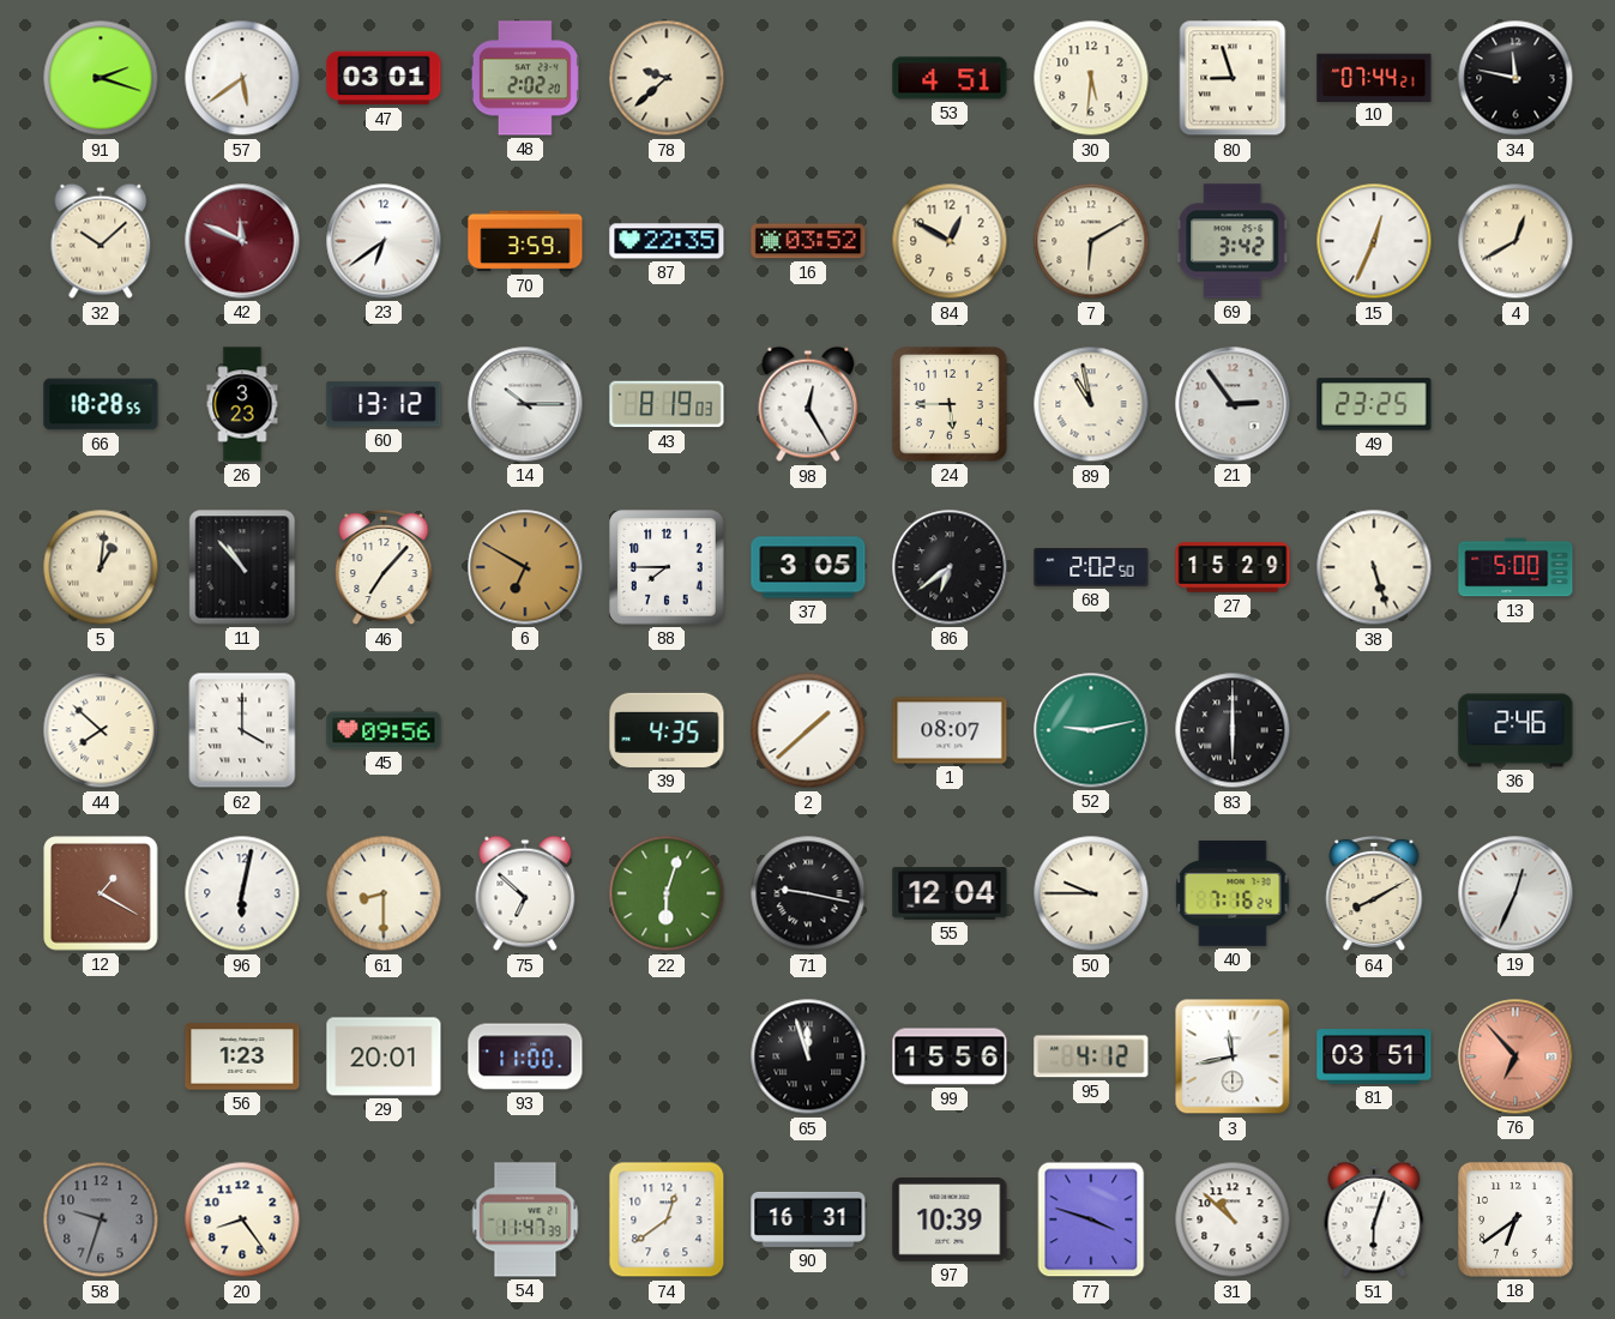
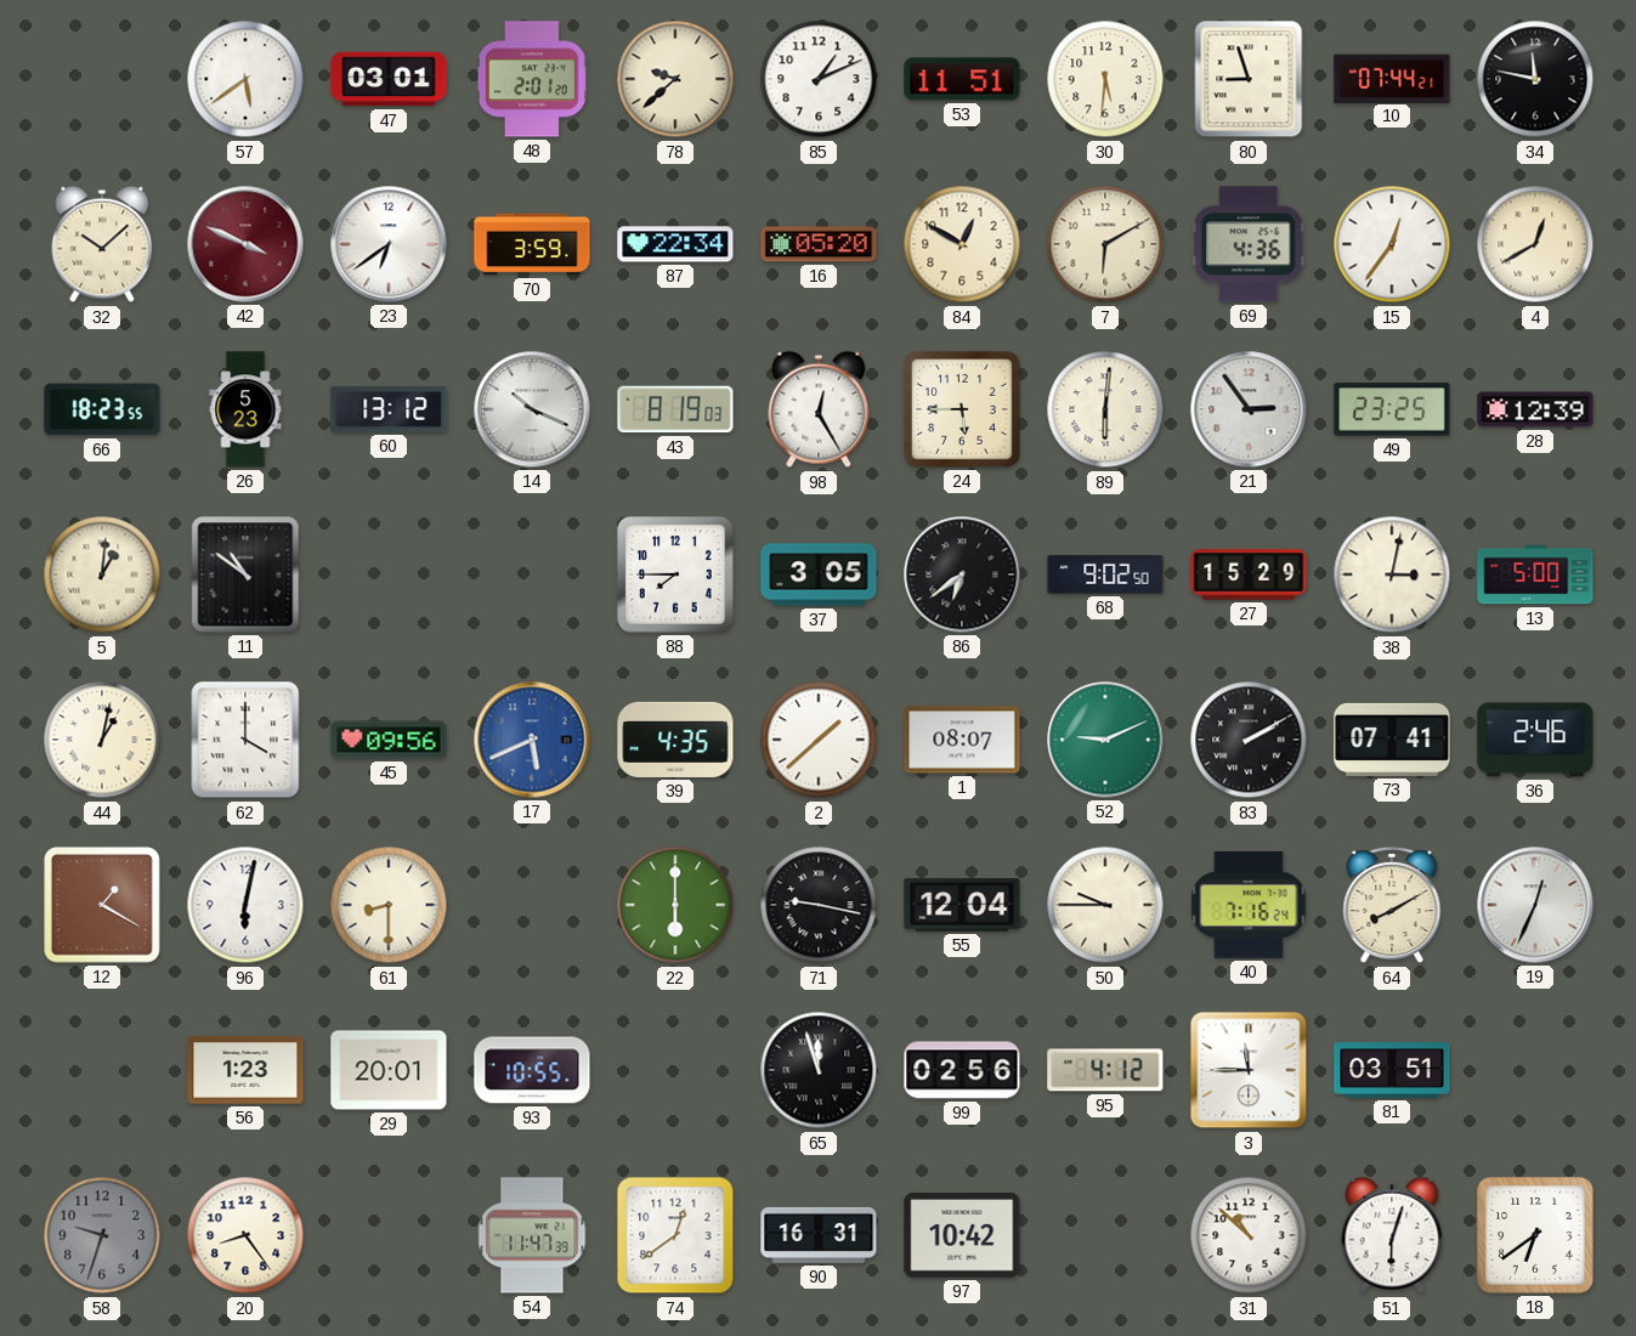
91: 2:18 -> none (101, 78)
48: 2:02 -> 2:01 (532, 79)
85: none -> 1:11 (819, 79)
53: 4:51 -> 11:51 (962, 79)
42: 11:49 -> 3:49 (245, 244)
87: 22:35 -> 22:34 (675, 244)
16: 03:52 -> 05:20 (819, 244)
69: 3:42 -> 4:36 (1249, 244)
15: 12:34 -> 12:36 (1392, 244)
66: 18:28 -> 18:23 (102, 409)
26: 3:23 -> 5:23 (245, 409)
14: 10:15 -> 10:19 (532, 409)
89: 10:58 -> 6:01 (1105, 409)
28: none -> 12:39 (1535, 409)
11: 10:53 -> 10:51 (245, 574)
46: 7:07 -> none (384, 567)
6: 6:50 -> none (525, 567)
68: 2:02 -> 9:02 (1105, 574)
38: 5:27 -> 3:02 (1392, 574)
44: 7:52 -> 1:02 (102, 740)
17: none -> 5:41 (532, 740)
52: 9:13 -> 9:11 (1105, 740)
83: 6:00 -> 2:10 (1249, 740)
73: none -> 07:41 (1392, 740)
75: 6:52 -> none (525, 893)
22: 6:03 -> 6:00 (675, 905)
93: 11:00 -> 10:55 (532, 1070)
99: 15:56 -> 02:56 (962, 1070)
3: 11:43 -> 11:45 (1249, 1070)
76: 6:53 -> none (1515, 1056)
97: 10:39 -> 10:42 (962, 1236)
77: 3:48 -> none (1091, 1219)
